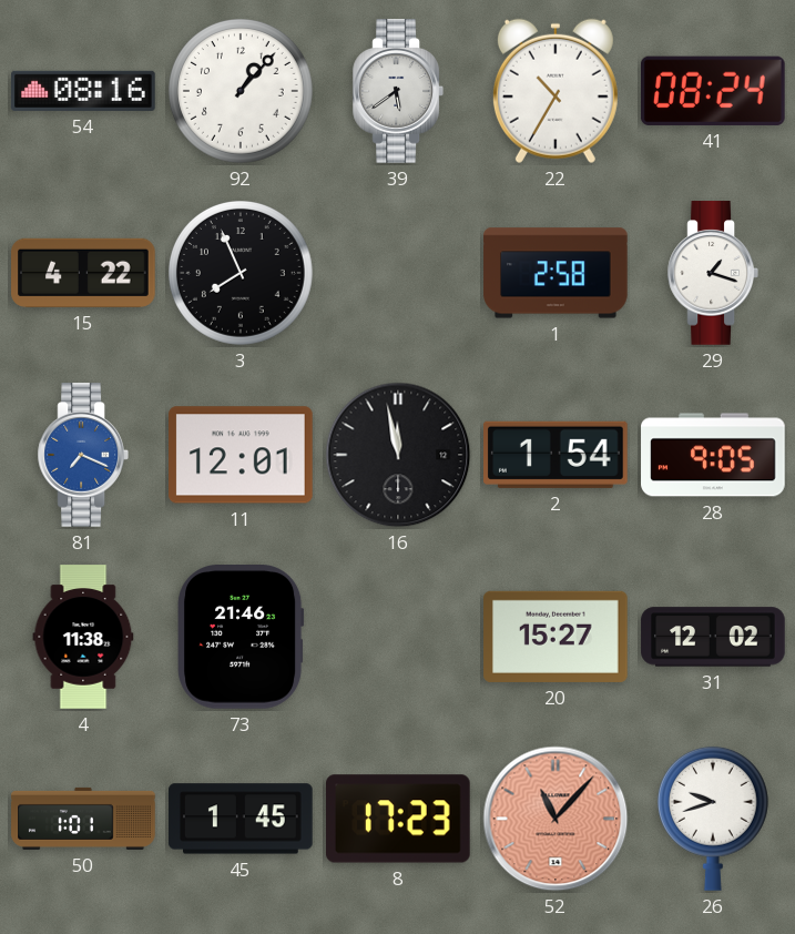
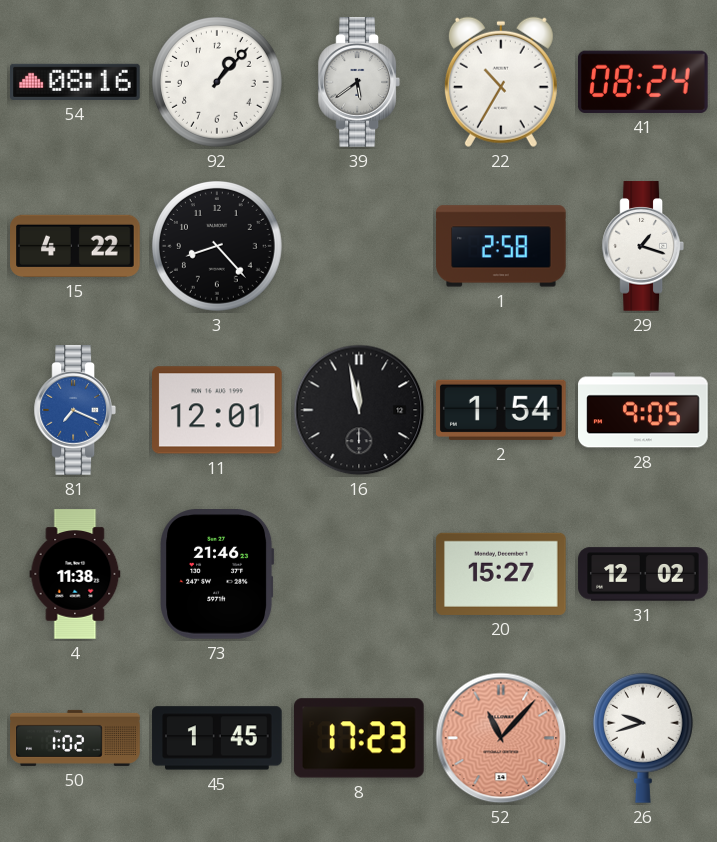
3: 7:56 -> 8:23 (218, 247)
50: 1:01 -> 1:02 (75, 738)
